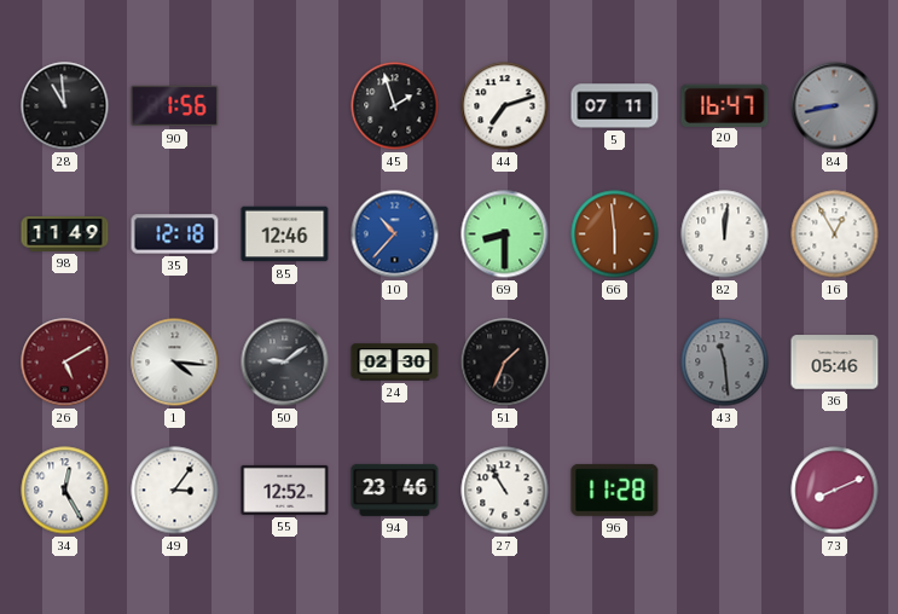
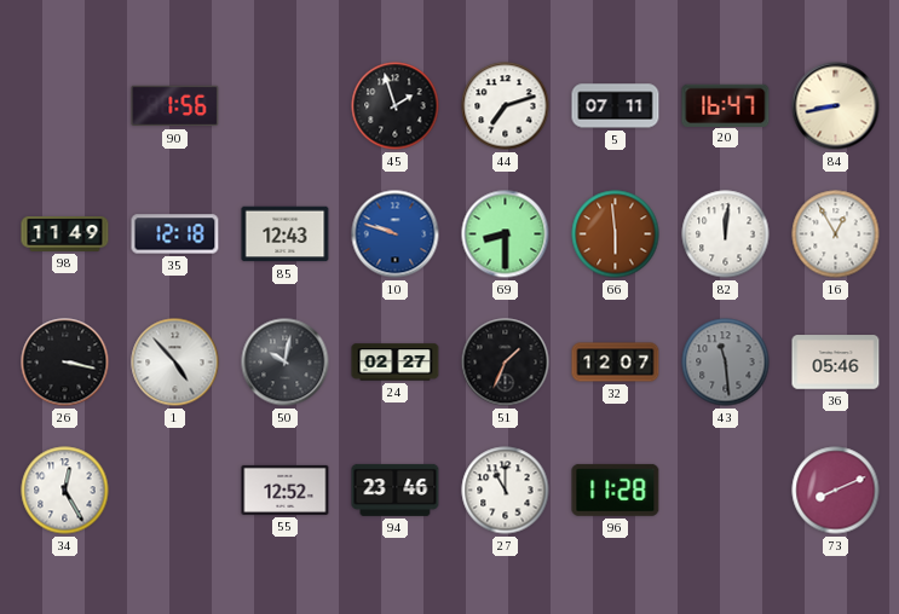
28: 10:59 -> none (65, 106)
84 dial: grey -> cream (836, 106)
85: 12:46 -> 12:43 (286, 234)
10: 10:37 -> 9:48 (396, 234)
26: 5:10 -> 3:17 (65, 363)
26 dial: burgundy -> black (65, 363)
1: 4:16 -> 4:53 (175, 363)
50: 9:09 -> 10:02 (286, 363)
24: 02:30 -> 02:27 (396, 363)
32: none -> 12:07 (616, 363)
49: 3:06 -> none (175, 491)
27: 10:55 -> 11:00 (506, 491)
